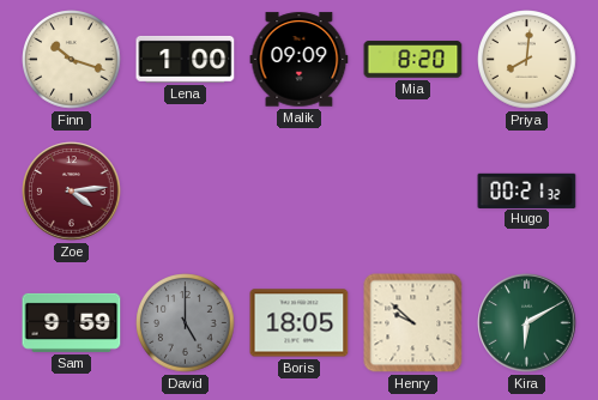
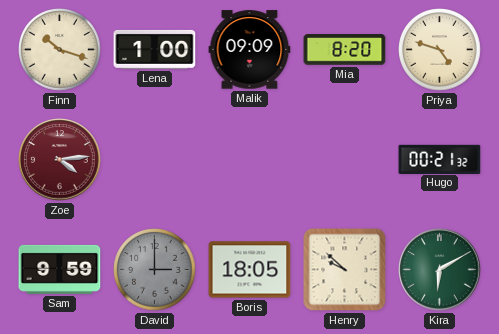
Priya: 8:01 -> 4:48 (440, 50)
David: 5:00 -> 3:00 (155, 270)
